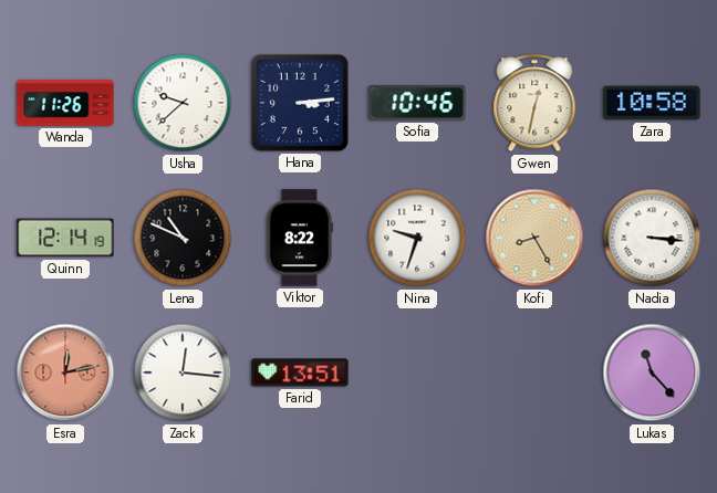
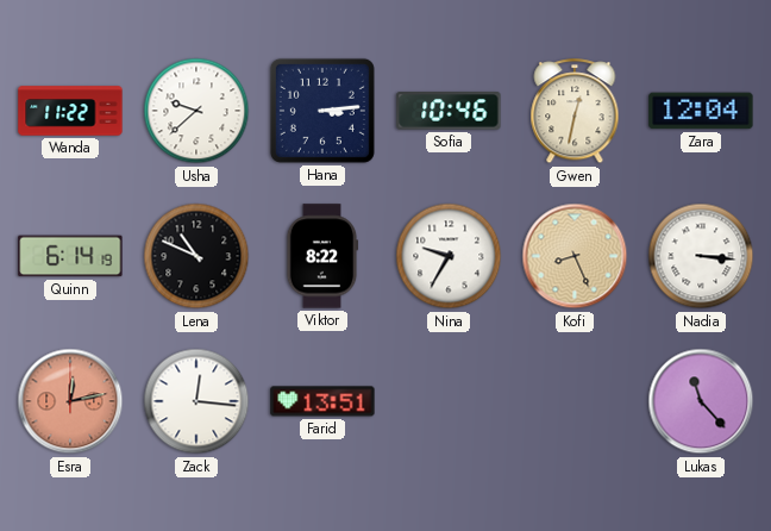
Wanda: 11:26 -> 11:22 (70, 111)
Zara: 10:58 -> 12:04 (701, 111)
Quinn: 12:14 -> 6:14 (70, 256)
Nina: 9:33 -> 9:35 (449, 256)
Kofi: 8:25 -> 8:26 (575, 256)
